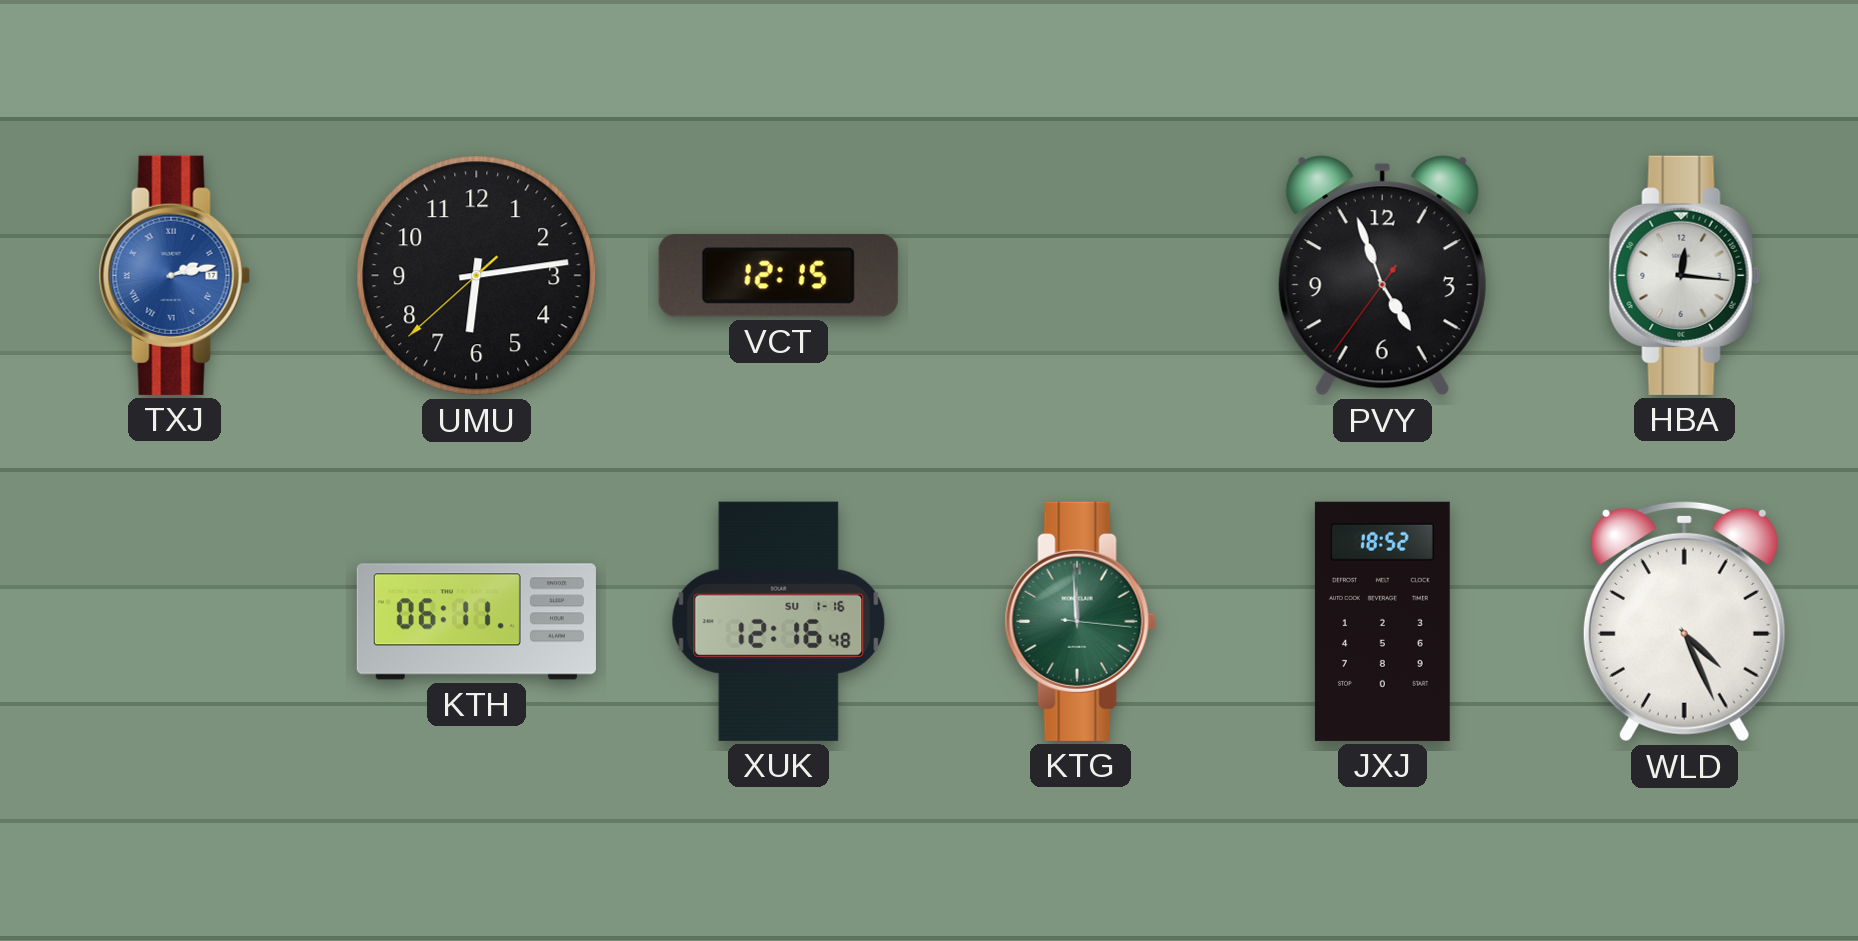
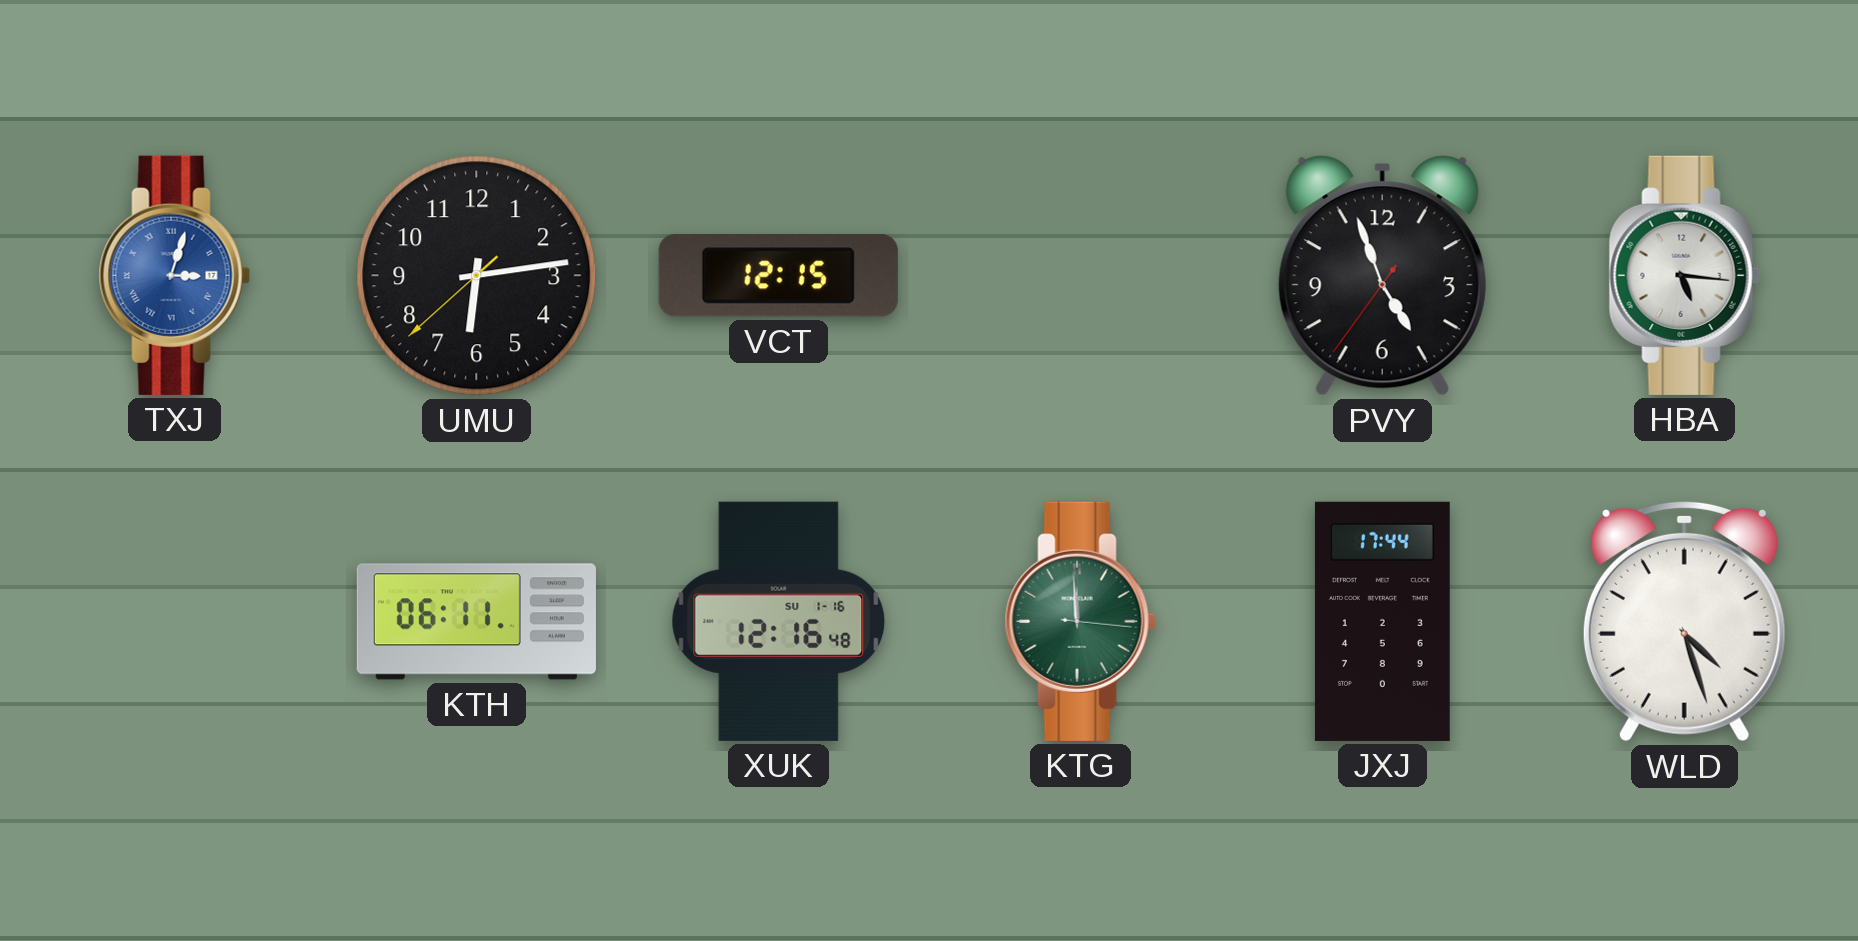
TXJ: 2:13 -> 3:03 (174, 275)
HBA: 12:16 -> 5:16 (1684, 275)
JXJ: 18:52 -> 17:44 (1382, 621)
WLD: 4:26 -> 4:27 (1684, 621)
